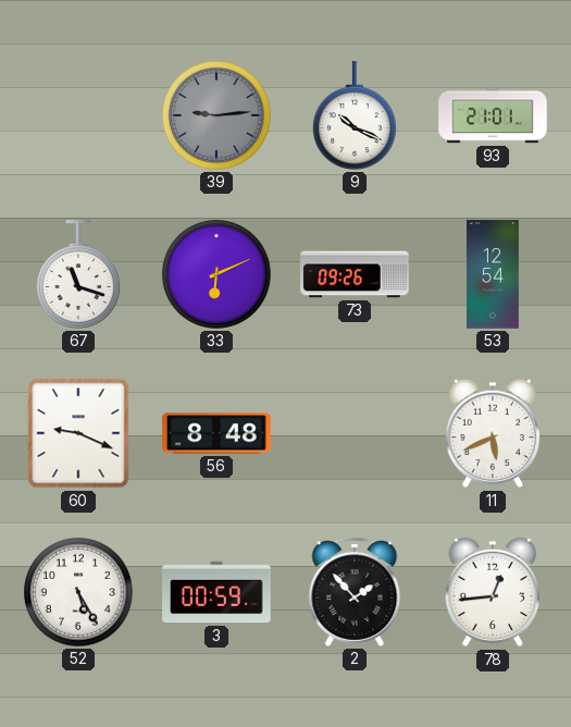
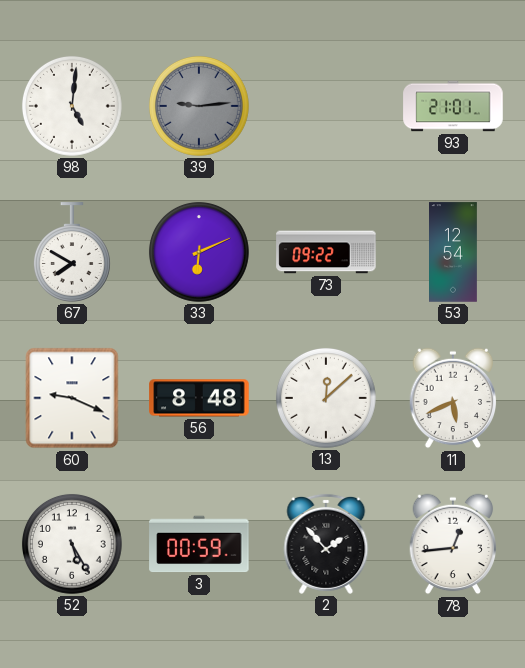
98: none -> 5:01 (72, 106)
9: 10:19 -> none (355, 115)
67: 11:18 -> 7:50 (72, 252)
73: 09:26 -> 09:22 (326, 252)
13: none -> 12:08 (326, 398)
